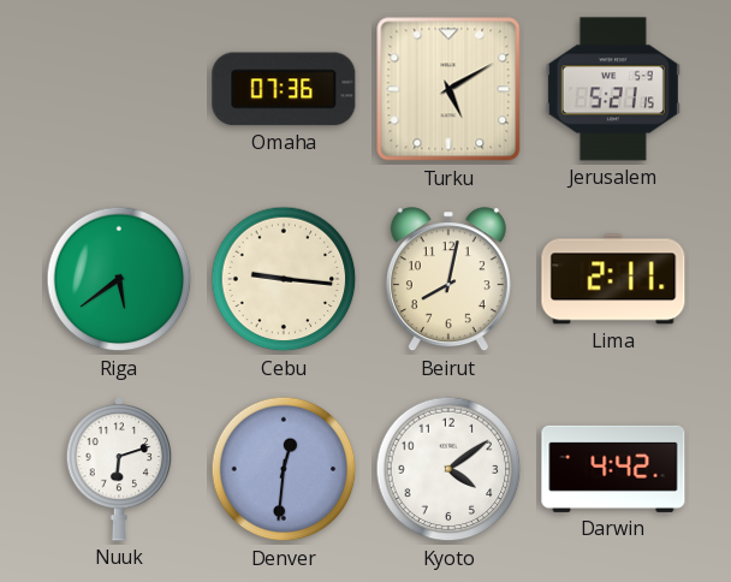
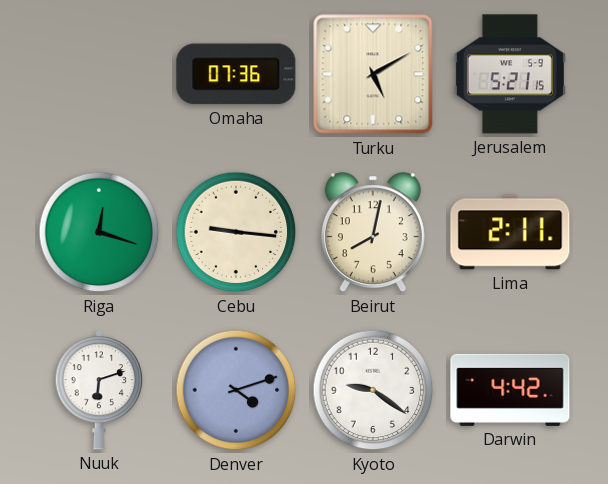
Riga: 5:39 -> 12:18 (99, 232)
Denver: 12:31 -> 4:12 (236, 390)
Kyoto: 4:09 -> 9:21 (373, 390)
